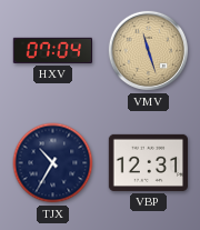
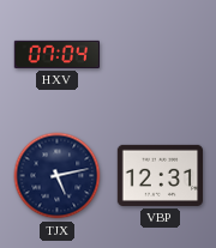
VMV: 11:27 -> none (149, 51)
TJX: 10:35 -> 5:13 (58, 176)
